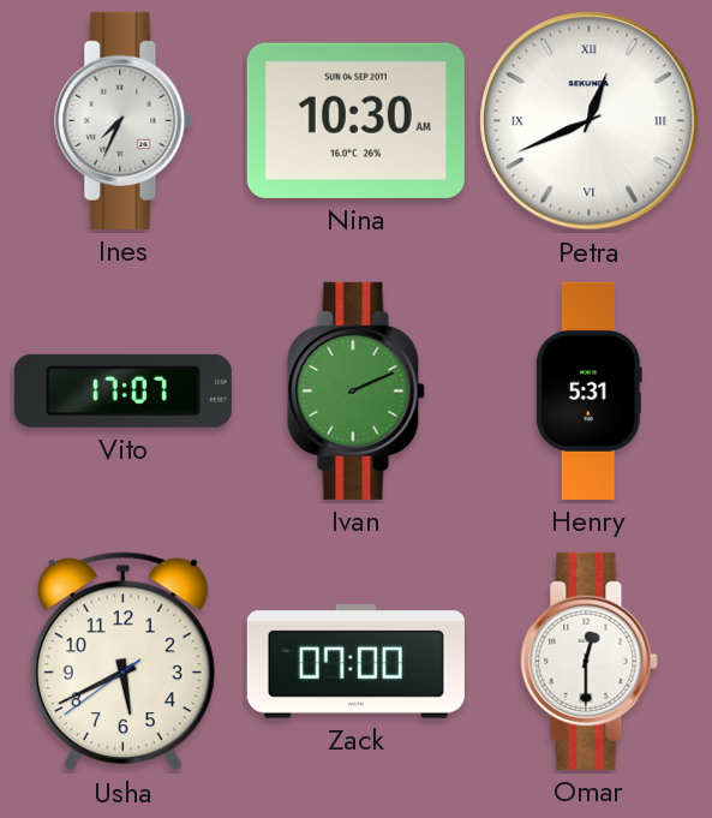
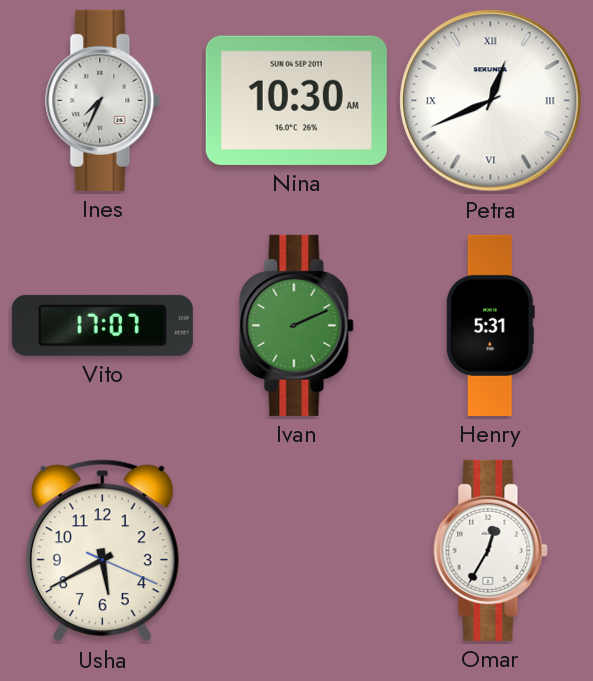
Usha: 5:40:39 -> 5:40:19 (102, 551)
Zack: 07:00 -> none (355, 662)
Omar: 12:30 -> 12:35 (491, 550)
